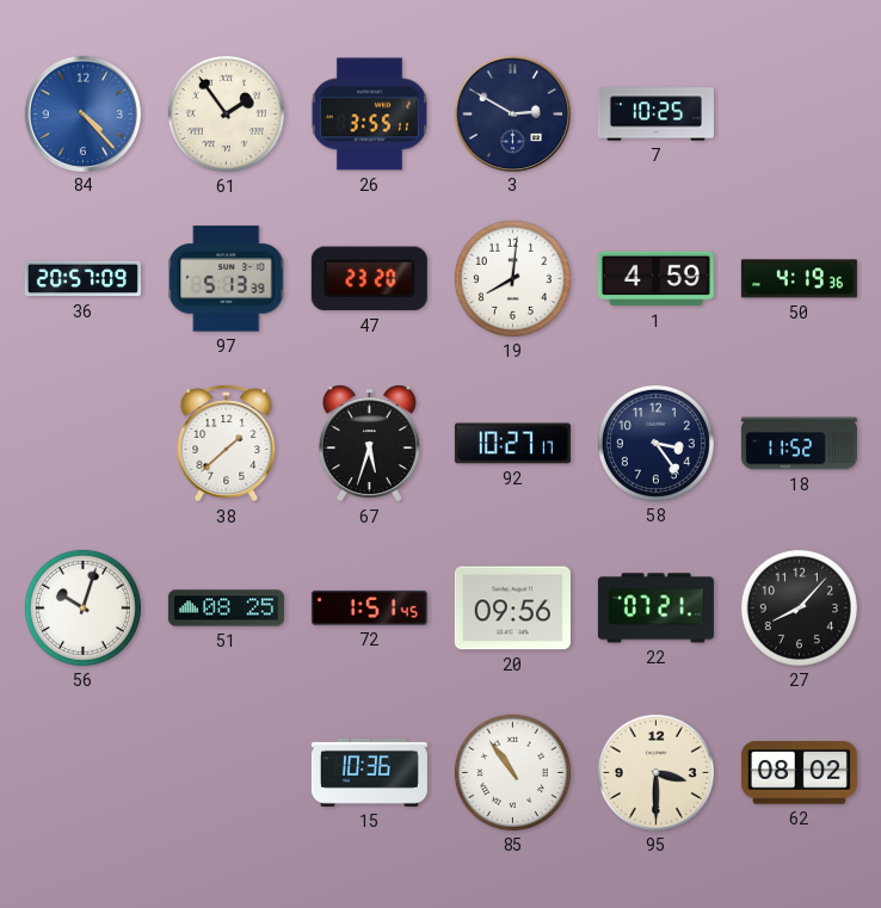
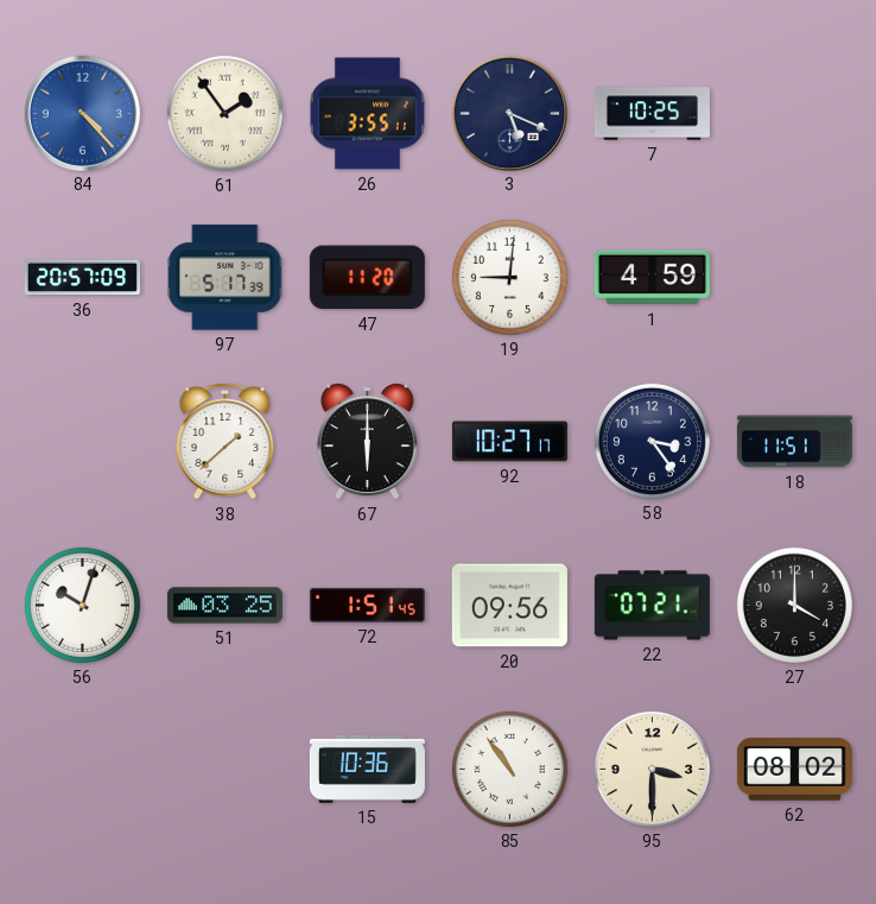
3: 2:50 -> 5:19 (509, 113)
97: 5:13 -> 5:17 (226, 278)
47: 23:20 -> 11:20 (367, 278)
19: 8:01 -> 9:01 (509, 277)
50: 4:19 -> none (799, 279)
67: 5:33 -> 6:00 (367, 442)
18: 11:52 -> 11:51 (794, 442)
51: 08:25 -> 03:25 (224, 606)
27: 8:07 -> 4:00 (794, 605)
